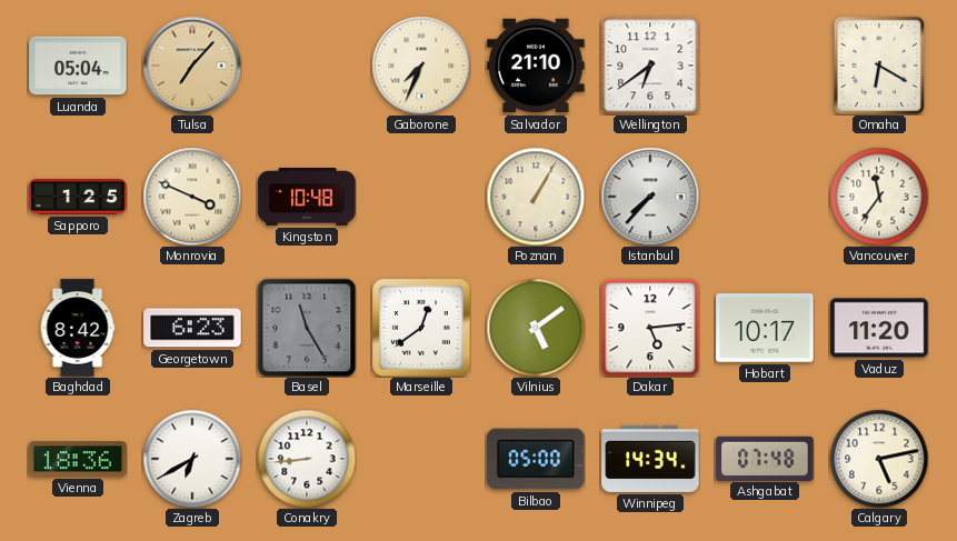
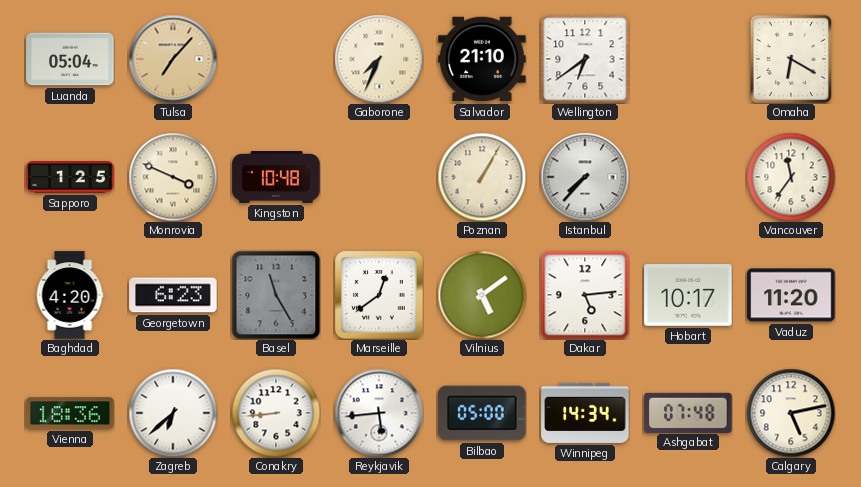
Baghdad: 8:42 -> 4:20 (70, 295)
Zagreb: 6:40 -> 6:38 (173, 413)
Reykjavik: none -> 5:44 (379, 413)
